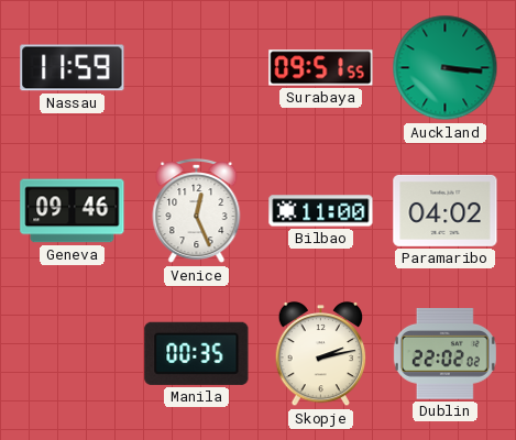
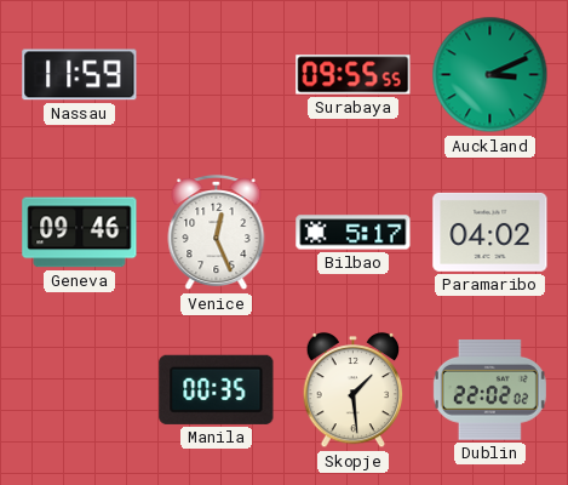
Surabaya: 09:51 -> 09:55 (354, 75)
Auckland: 3:16 -> 3:11 (490, 75)
Bilbao: 11:00 -> 5:17 (354, 233)
Skopje: 2:13 -> 1:29 (354, 390)
